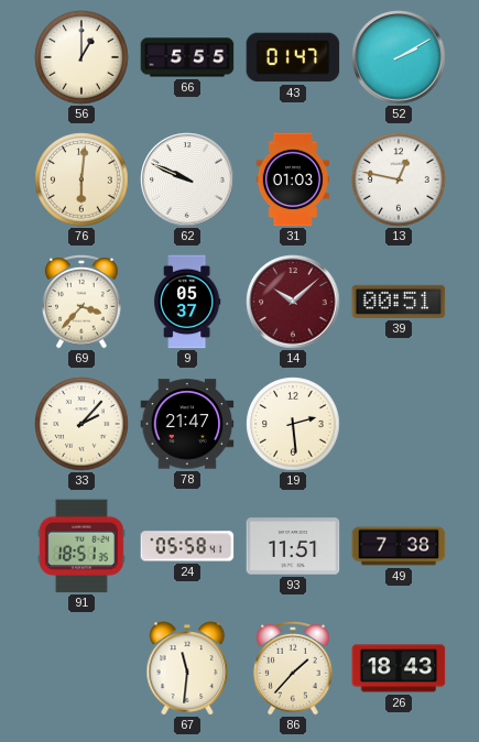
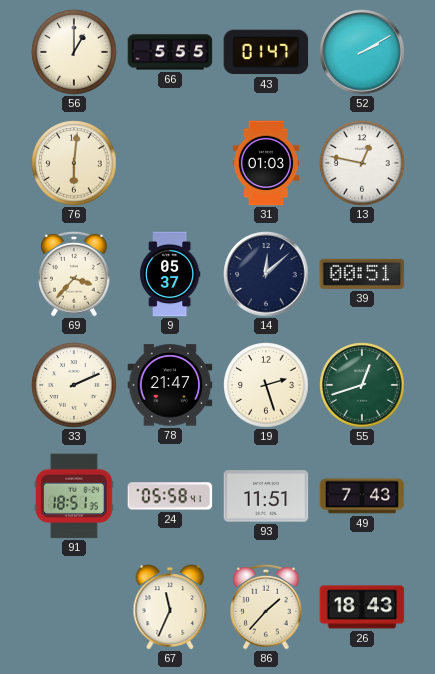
62: 9:49 -> none (187, 179)
14: 10:08 -> 12:08 (266, 274)
14 dial: burgundy -> navy (266, 274)
33: 2:07 -> 2:11 (74, 385)
19: 2:29 -> 2:27 (266, 385)
55: none -> 12:42 (362, 385)
49: 7:38 -> 7:43 (362, 496)
67: 11:31 -> 11:34 (170, 607)
